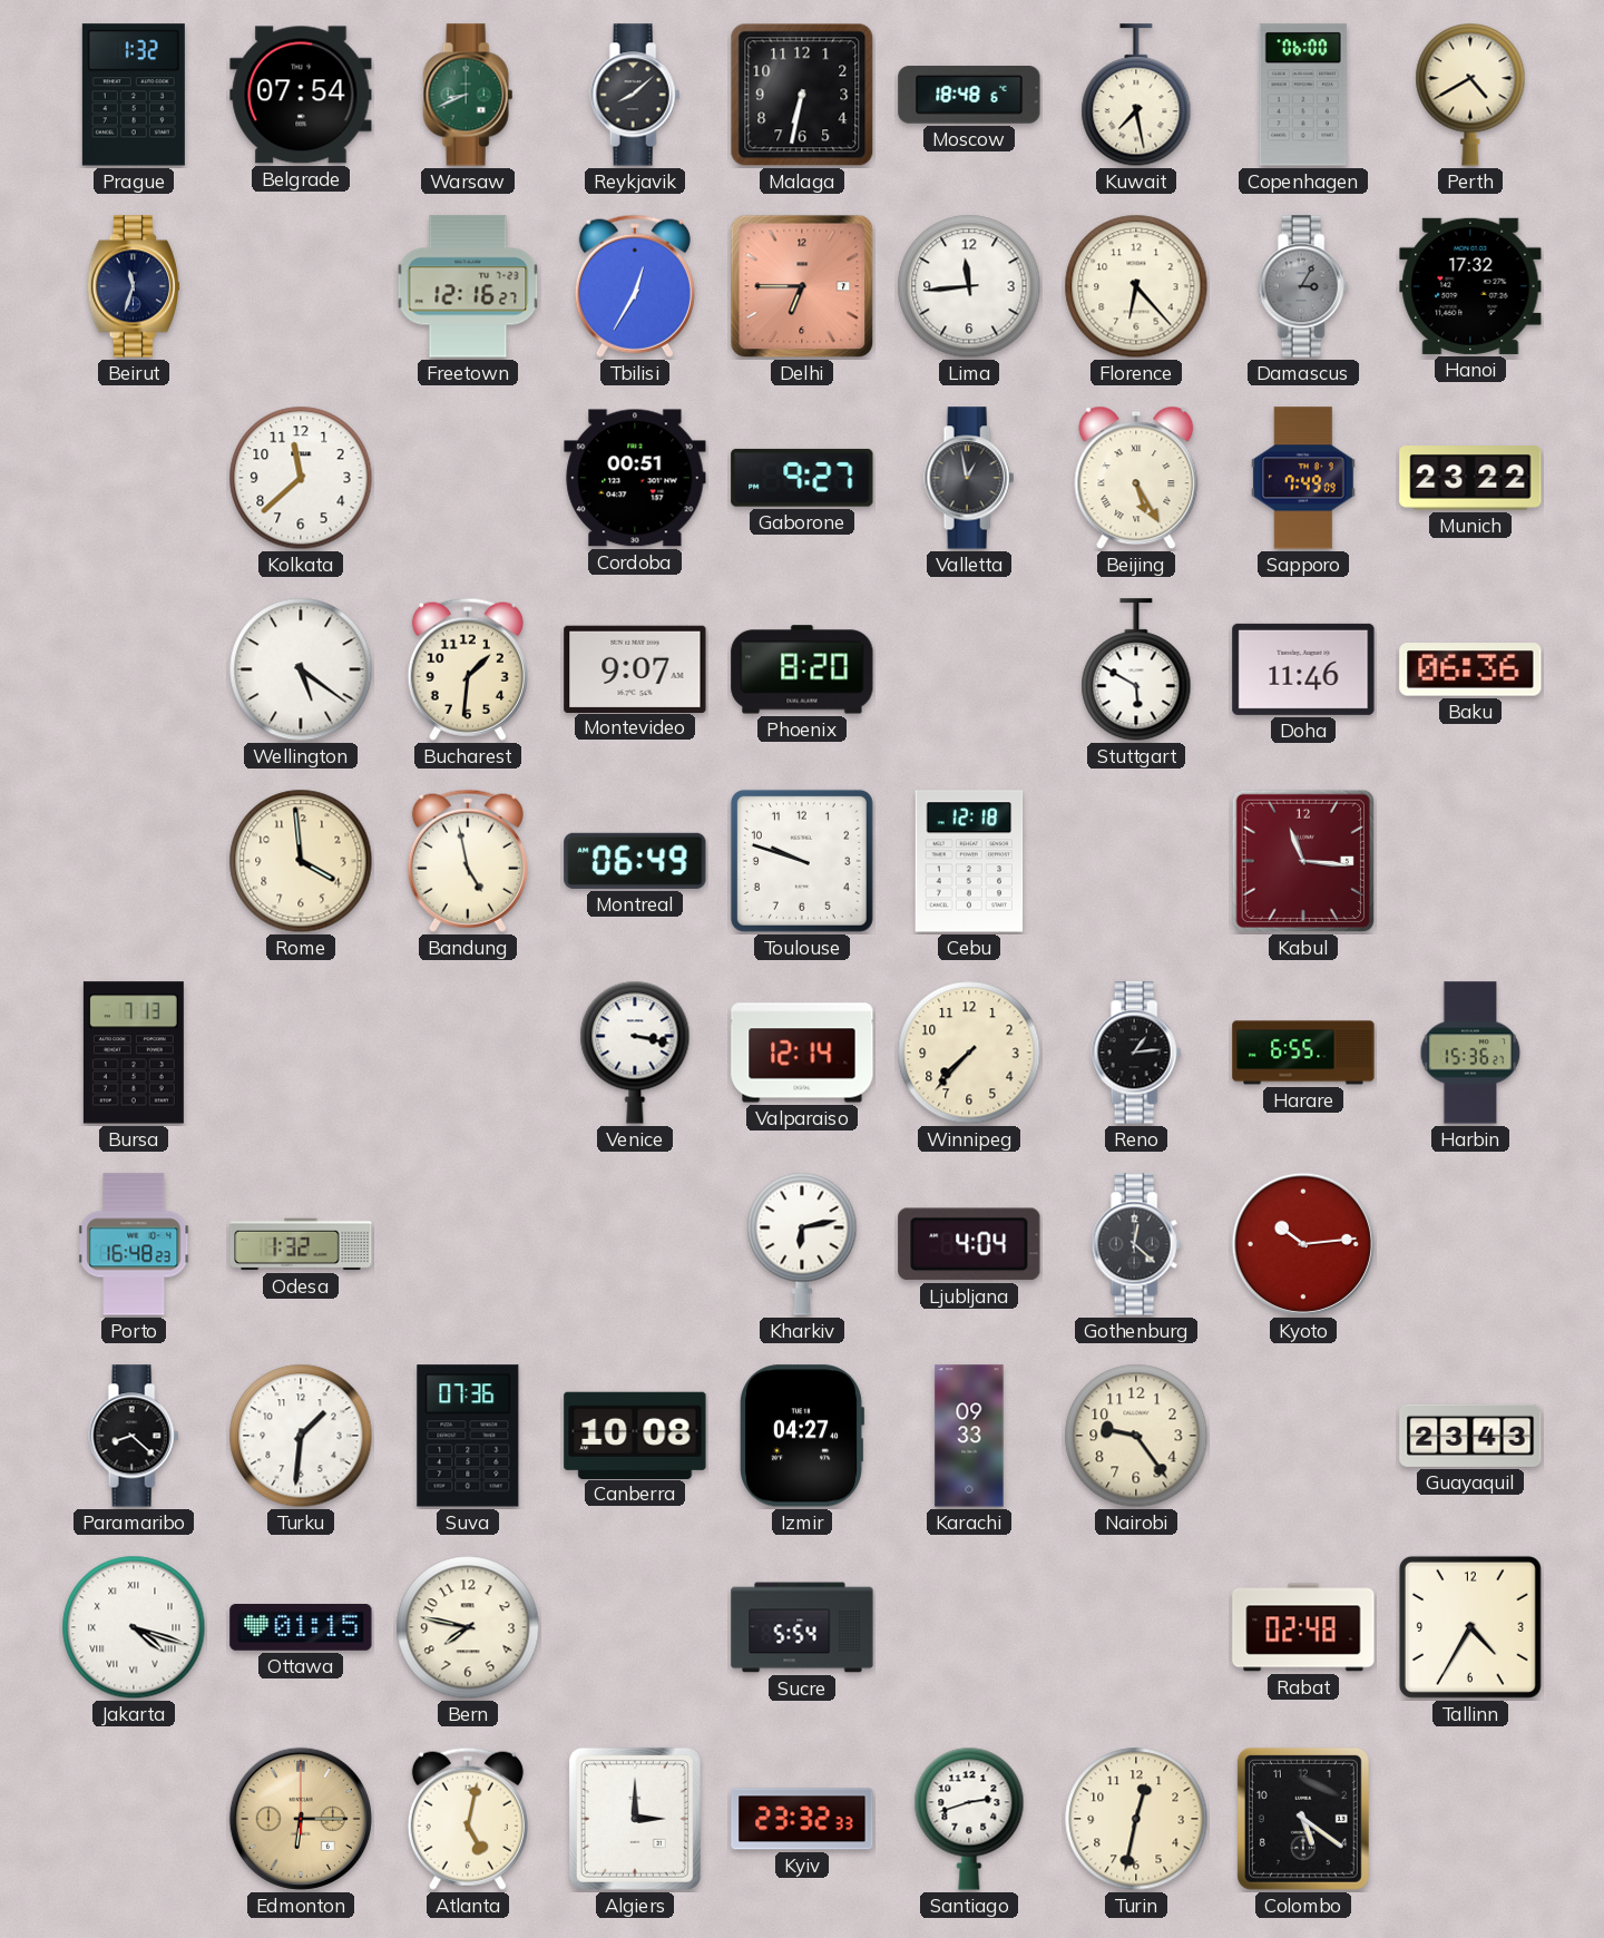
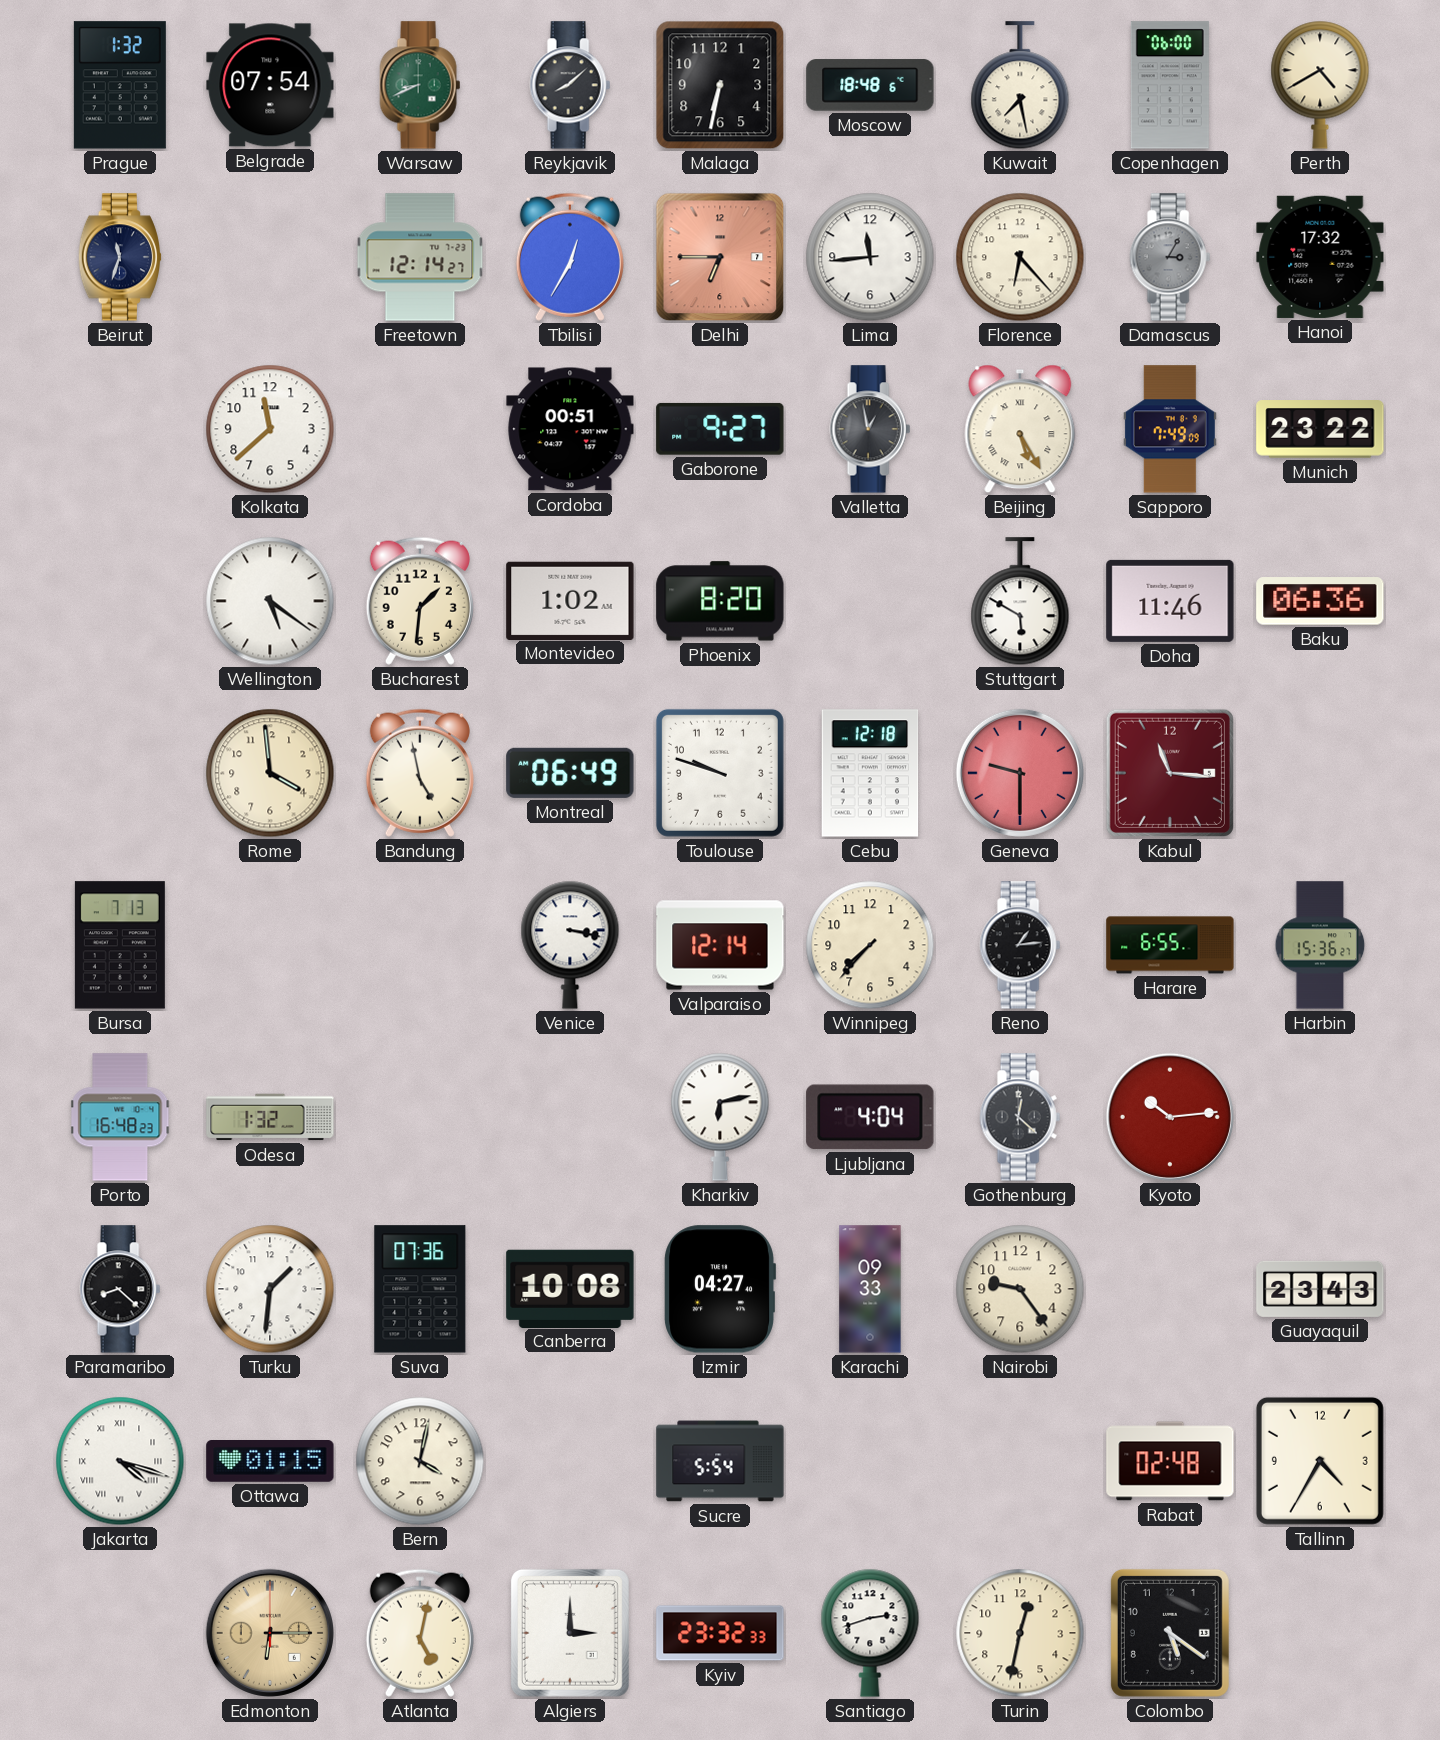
Freetown: 12:16 -> 12:14 (420, 257)
Montevideo: 9:07 -> 1:02 (570, 600)
Geneva: none -> 9:30 (1020, 773)
Bern: 7:47 -> 4:02 (420, 1461)
